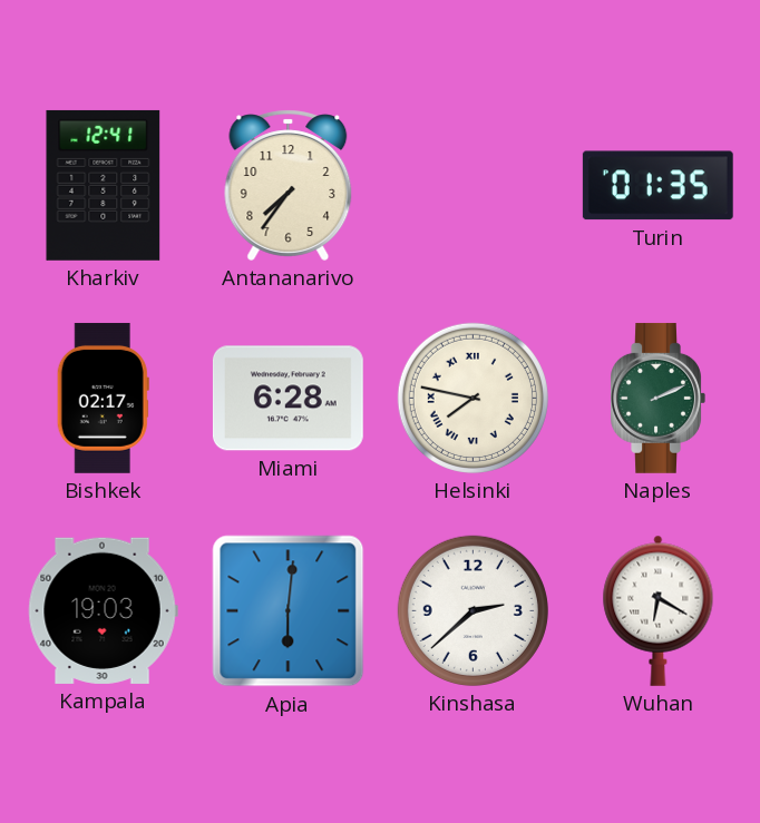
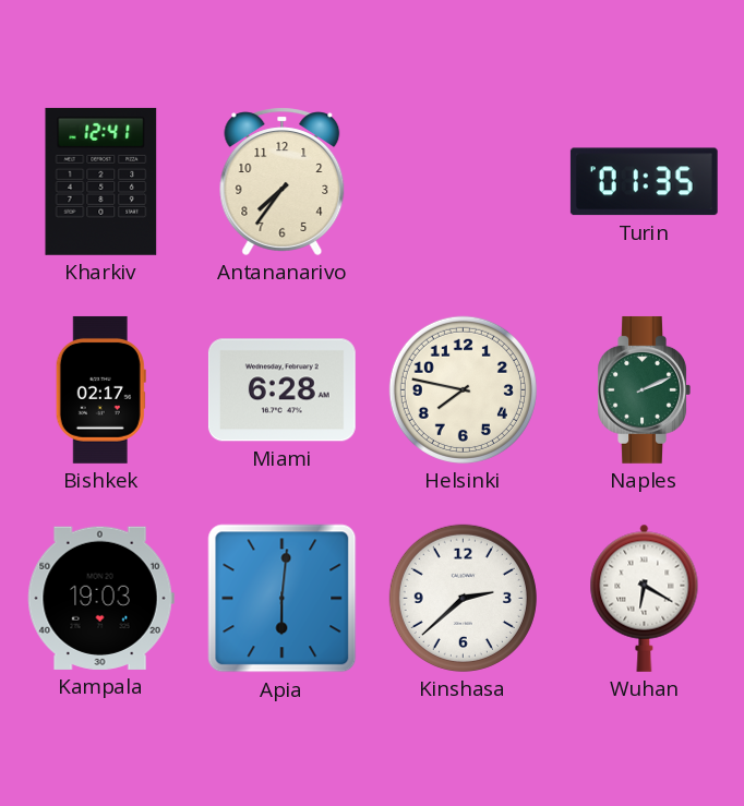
Helsinki numerals: Roman -> Arabic (463, 389)
